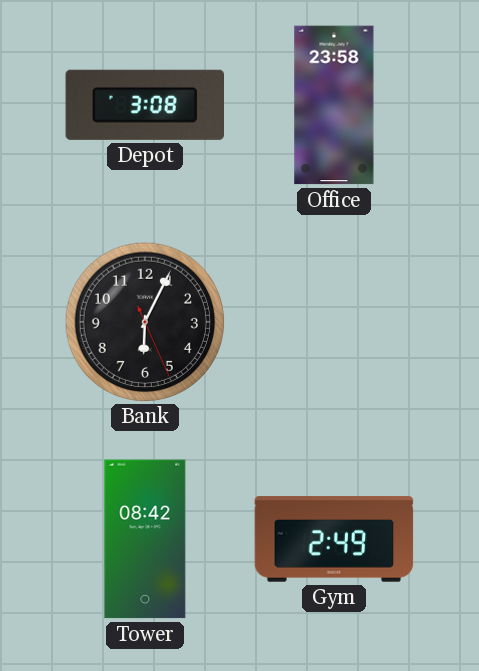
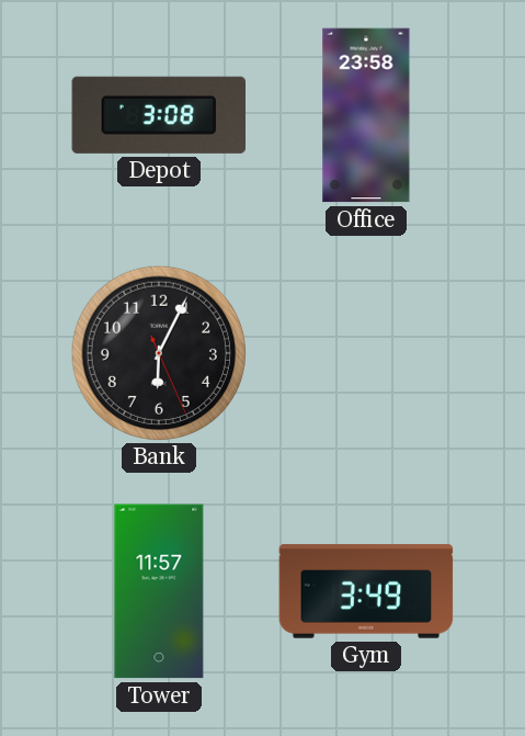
Tower: 08:42 -> 11:57 (159, 591)
Gym: 2:49 -> 3:49 (366, 591)
